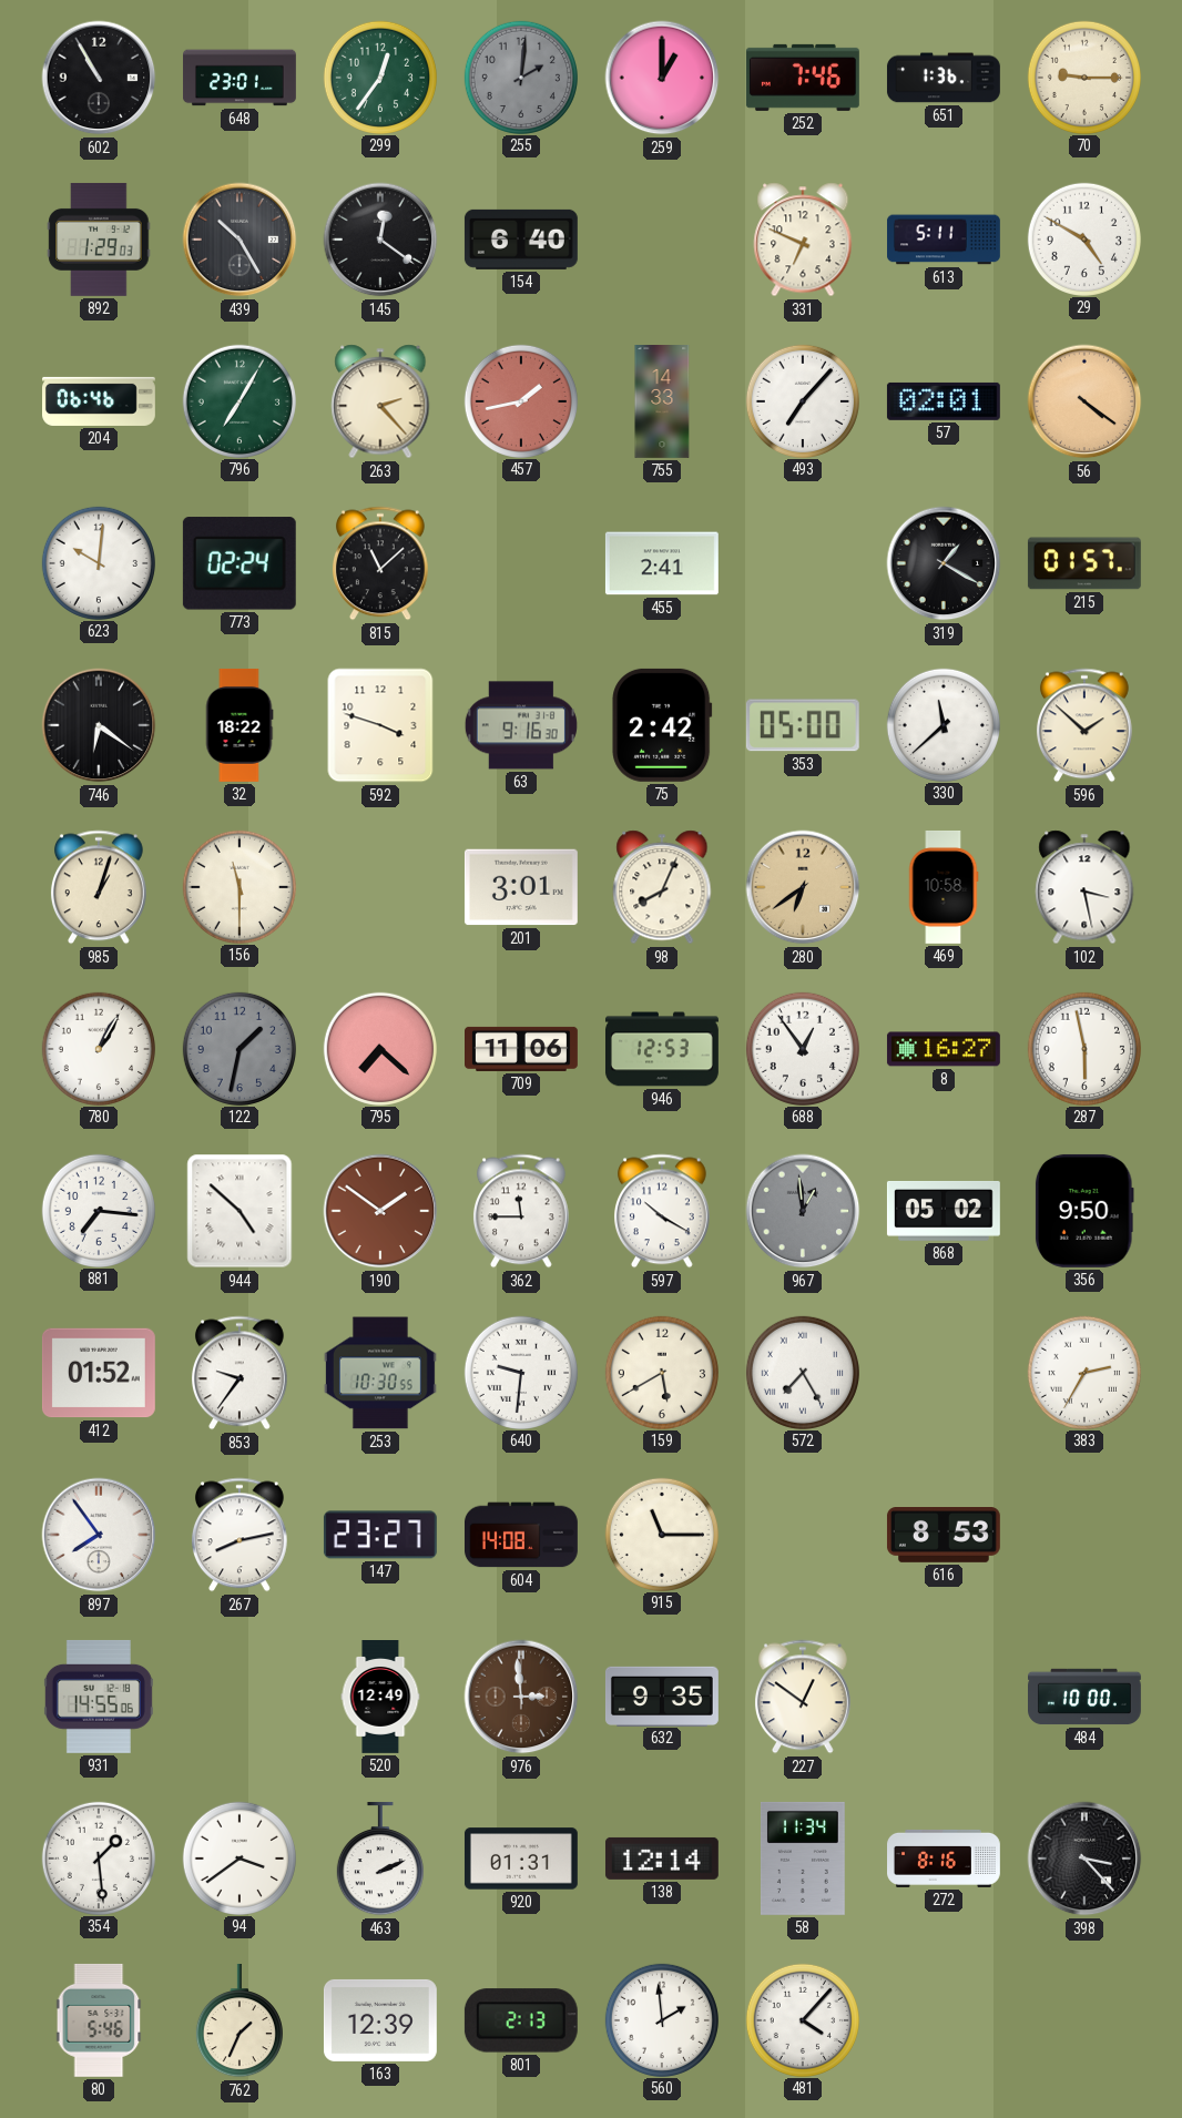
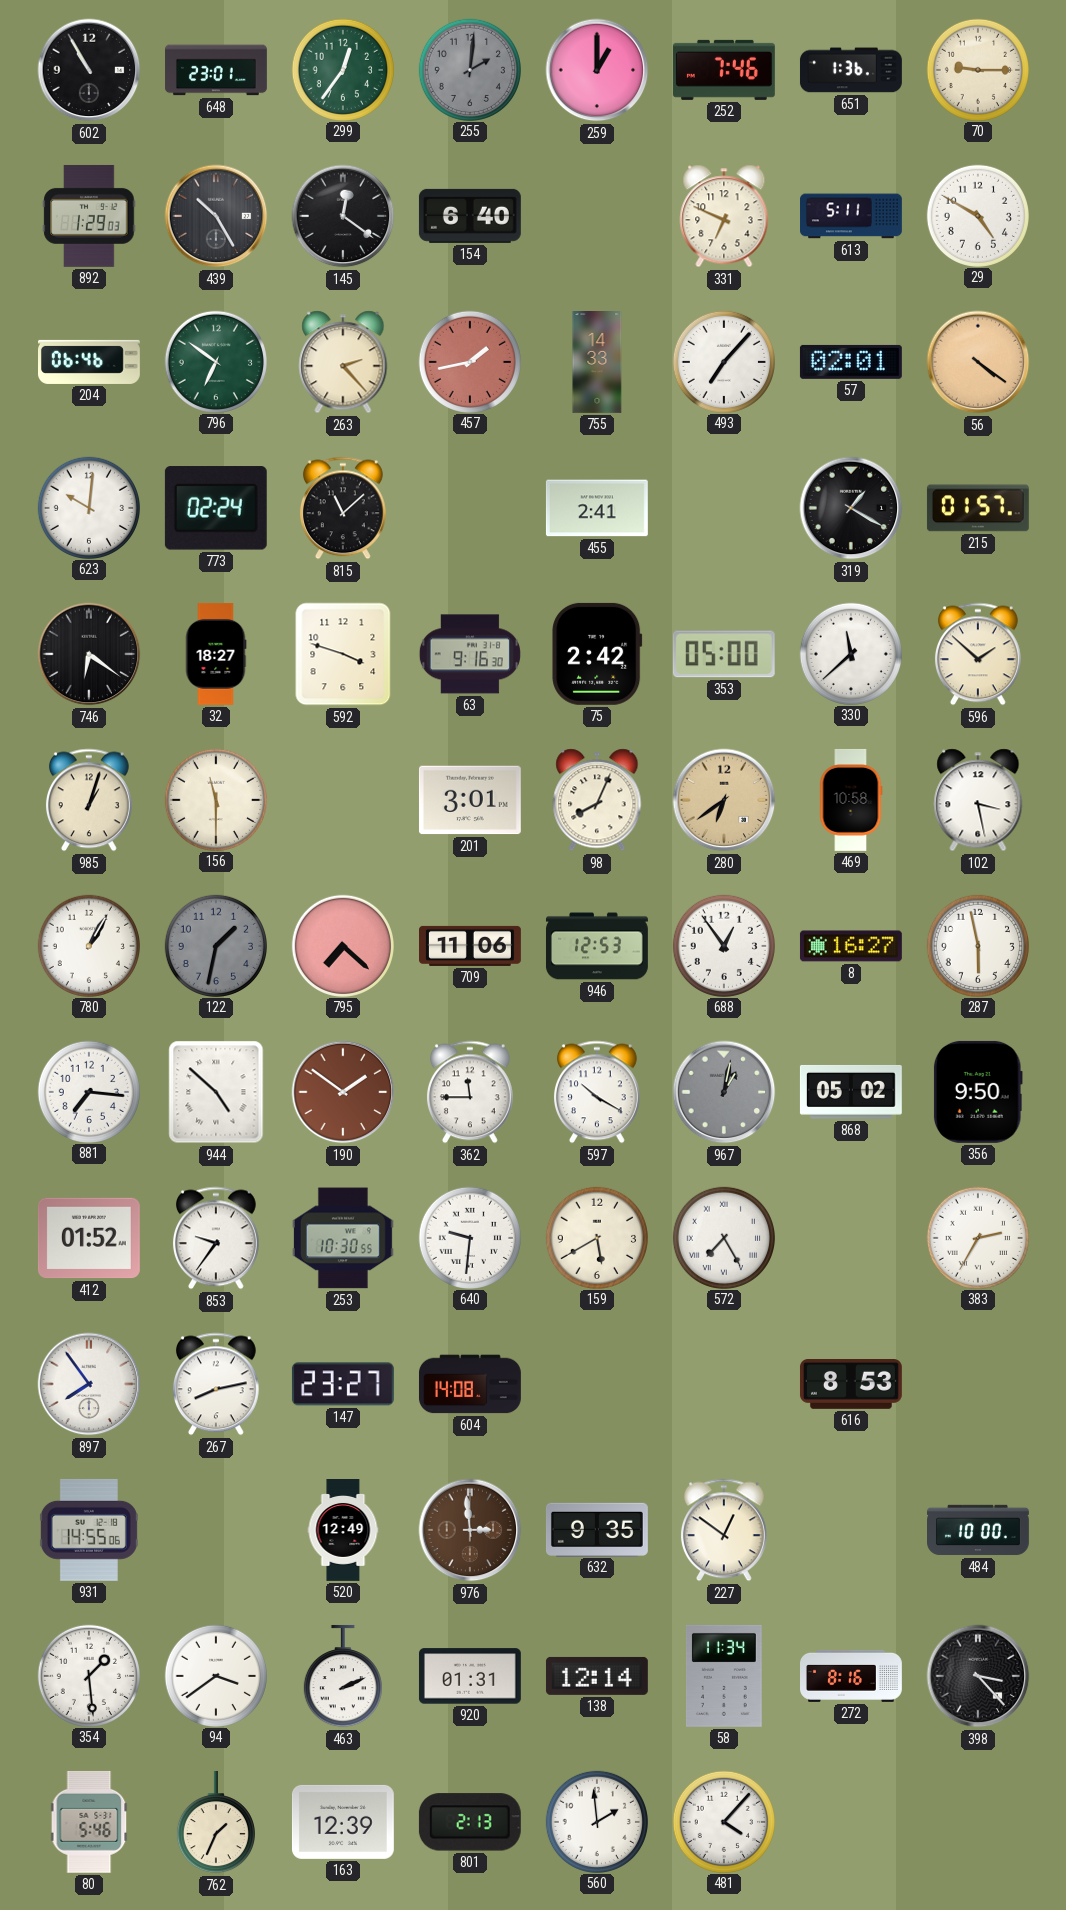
796: 7:05 -> 6:51 (215, 361)
32: 18:22 -> 18:27 (216, 654)
967: 12:59 -> 1:02 (724, 1092)
915: 11:15 -> none (661, 1534)
